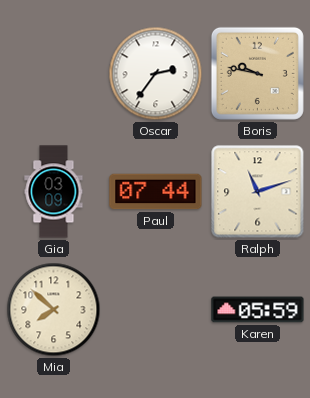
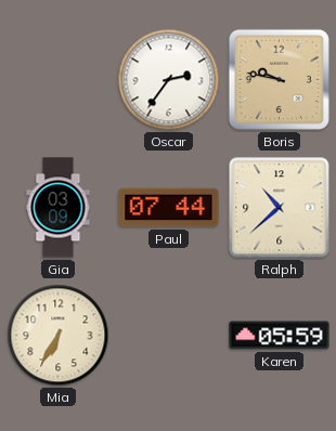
Ralph: 11:12 -> 10:38 (280, 208)
Mia: 7:52 -> 6:35 (59, 336)
